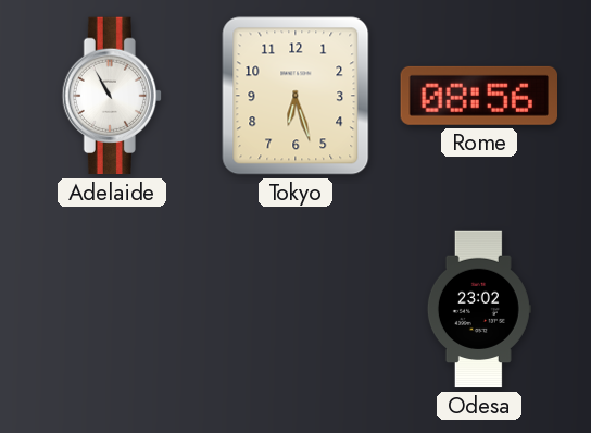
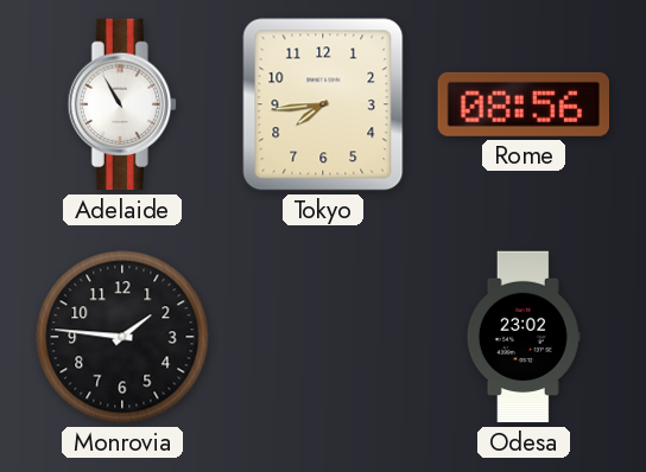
Tokyo: 6:27 -> 7:44 (323, 104)
Monrovia: none -> 1:46 (122, 337)
